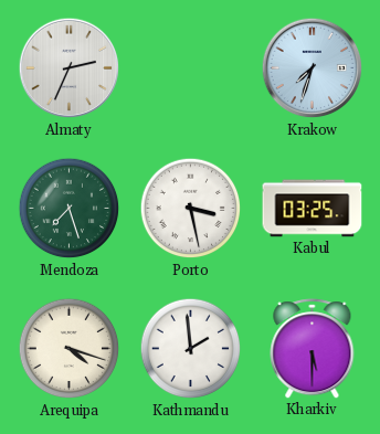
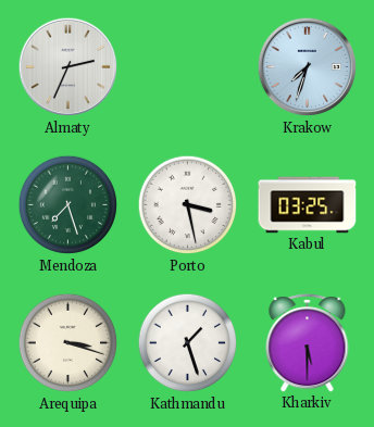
Arequipa: 4:18 -> 3:18 (68, 343)
Kathmandu: 1:59 -> 1:27 (188, 343)
